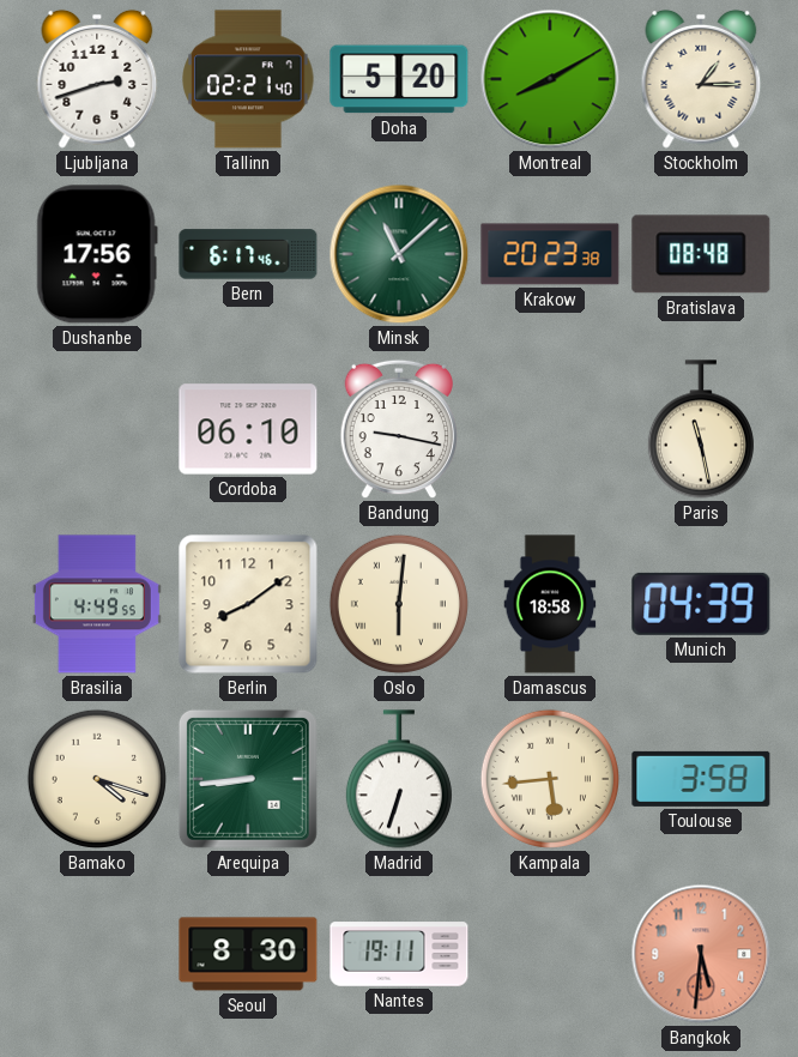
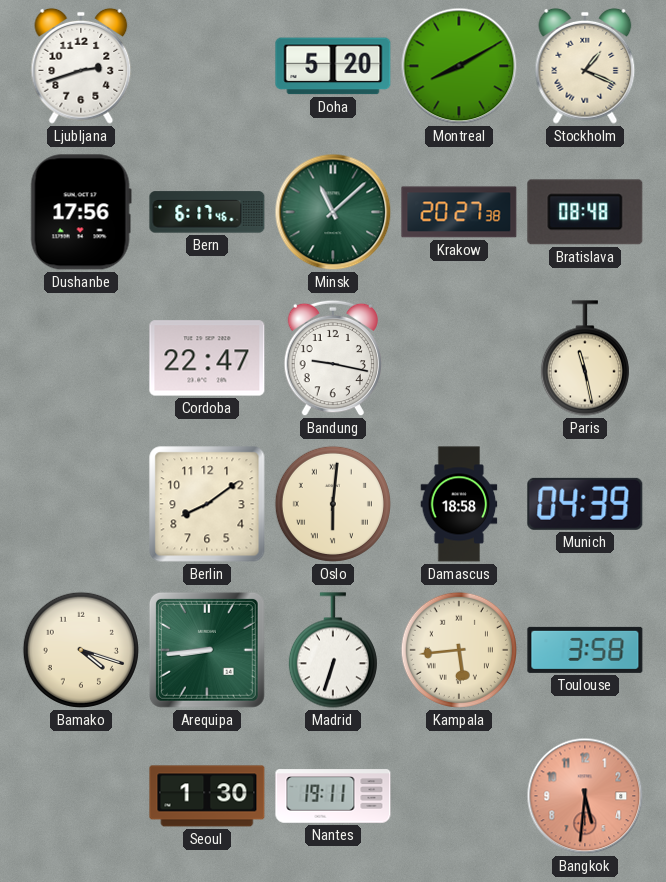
Tallinn: 02:21 -> none (248, 79)
Stockholm: 1:15 -> 1:19 (585, 66)
Krakow: 20:23 -> 20:27 (459, 212)
Cordoba: 06:10 -> 22:47 (207, 358)
Brasilia: 4:49 -> none (97, 604)
Seoul: 8:30 -> 1:30 (207, 796)
